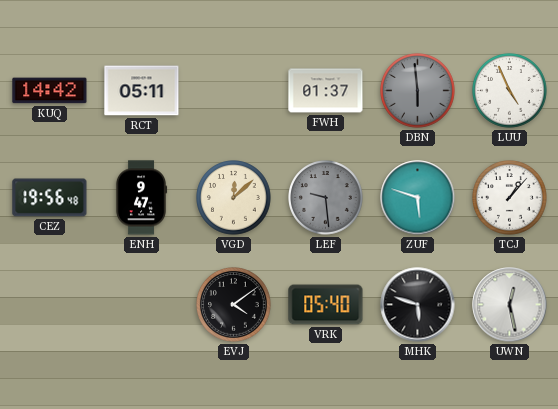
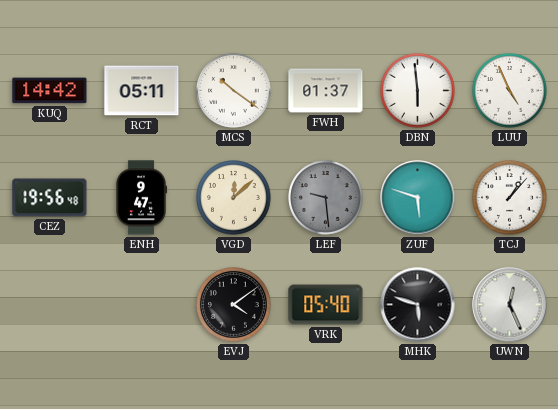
MCS: none -> 10:21 (234, 91)
DBN dial: grey -> white (418, 91)
UWN: 12:28 -> 12:26 (510, 305)
